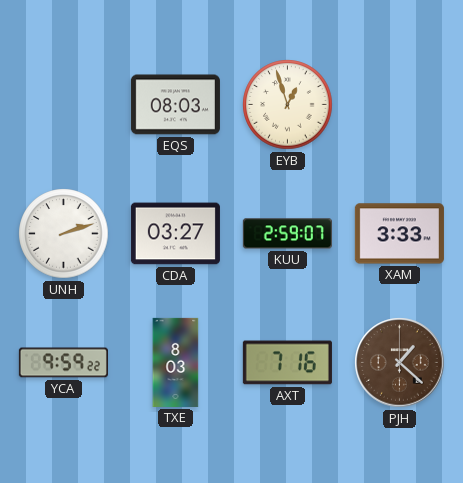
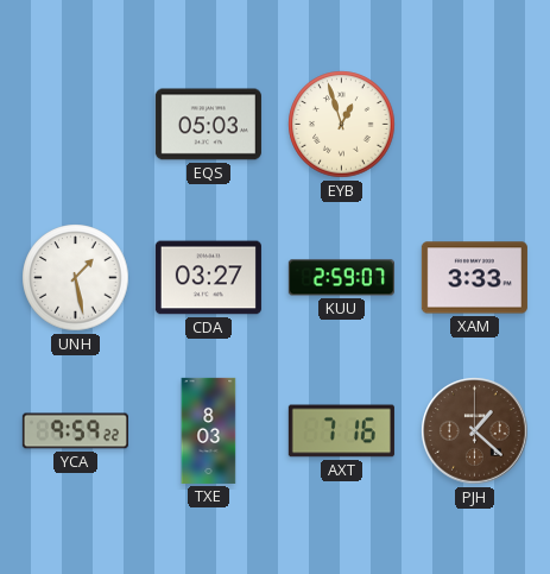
EQS: 08:03 -> 05:03 (208, 125)
UNH: 2:12 -> 1:28 (76, 278)
